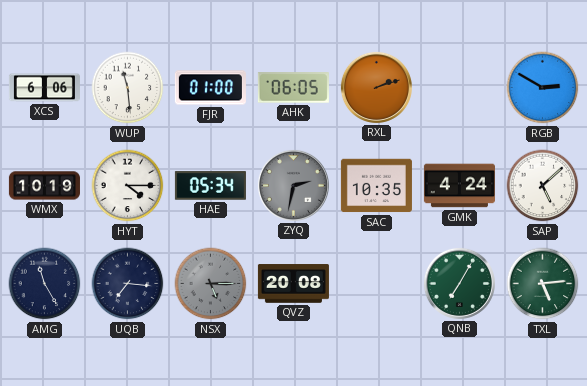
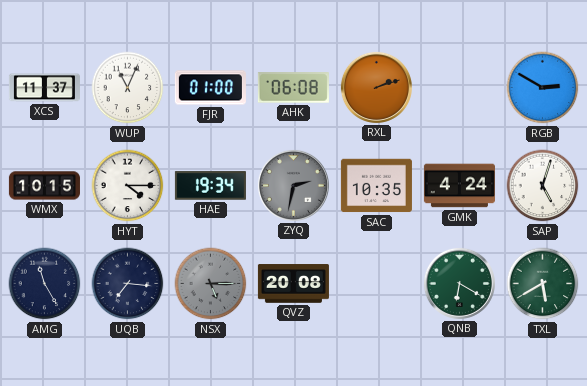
XCS: 6:06 -> 11:37 (44, 88)
WUP: 11:29 -> 11:04 (128, 88)
AHK: 06:05 -> 06:08 (293, 88)
WMX: 10:19 -> 10:15 (44, 186)
HAE: 05:34 -> 19:34 (210, 186)
SAP: 5:08 -> 5:03 (543, 186)
QNB: 7:05 -> 6:20 (459, 283)
TXL: 5:14 -> 5:40 (543, 284)
